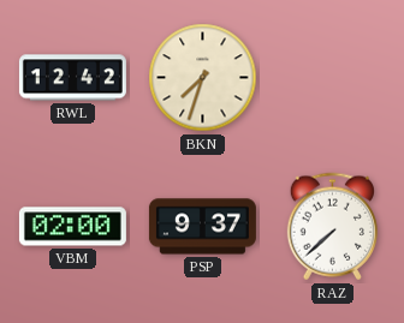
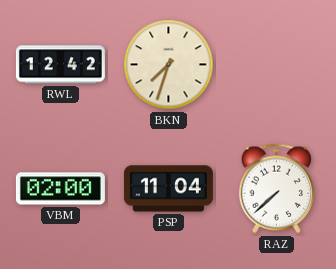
PSP: 9:37 -> 11:04 (168, 189)
